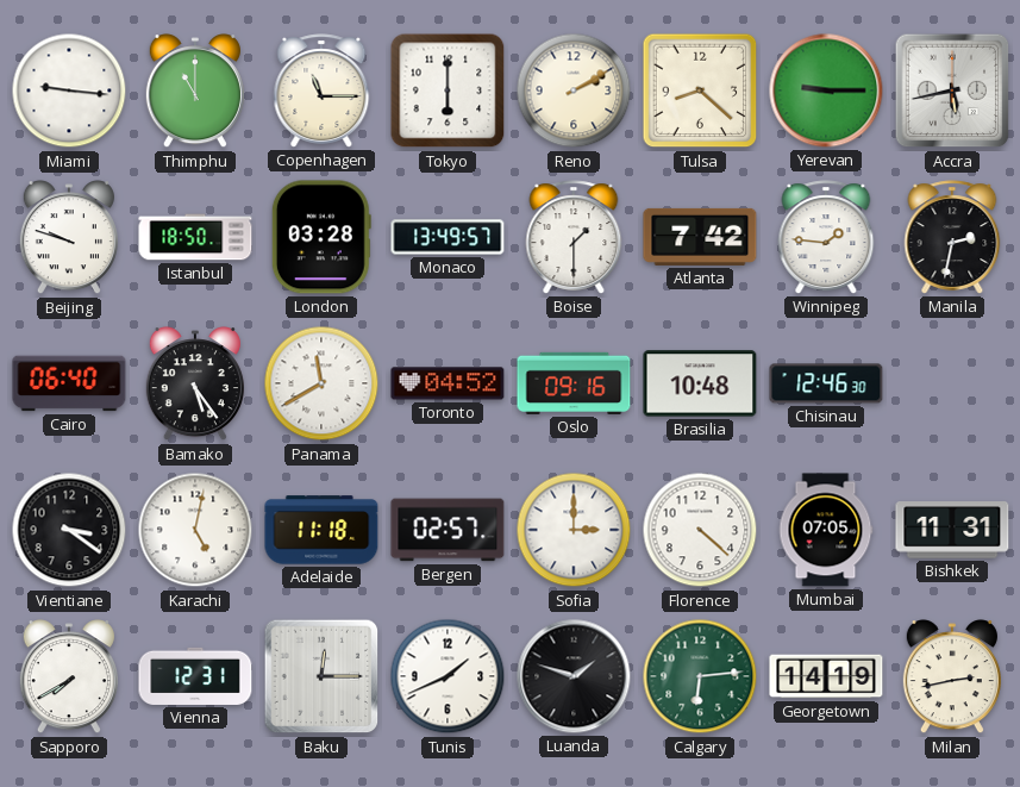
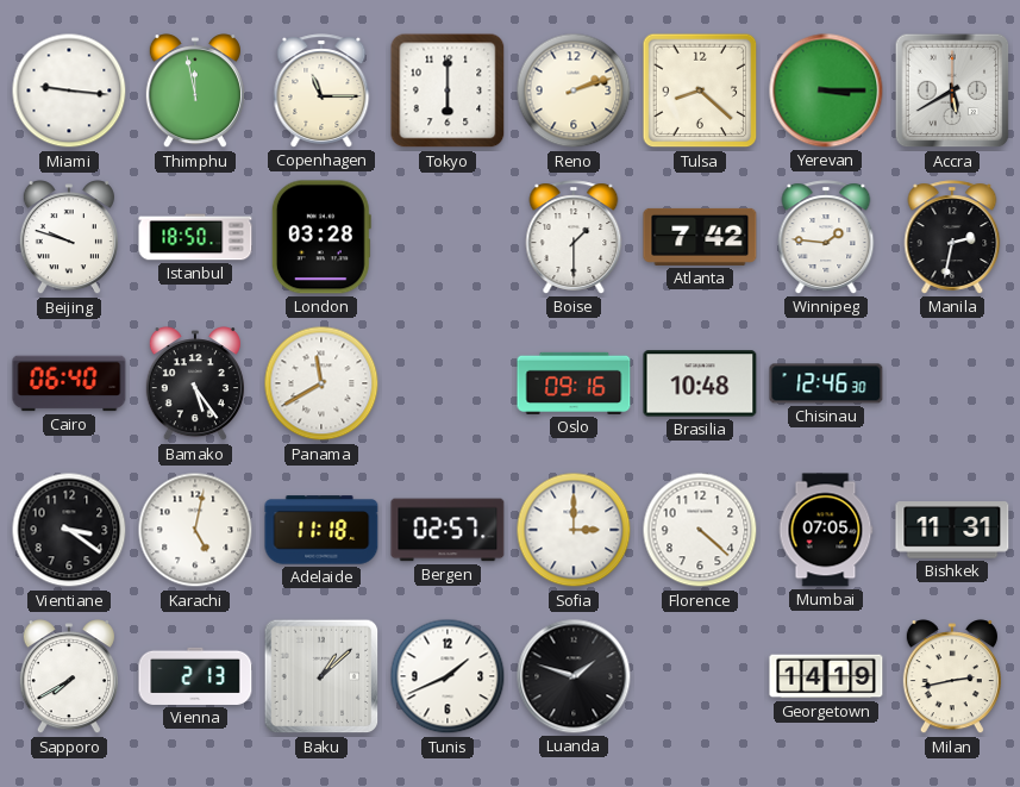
Thimphu: 11:00 -> 11:58 (195, 92)
Reno: 2:10 -> 2:12 (574, 90)
Yerevan: 9:15 -> 3:15 (826, 90)
Accra: 5:43 -> 5:40 (952, 90)
Monaco: 13:49 -> none (448, 237)
Toronto: 04:52 -> none (448, 383)
Vienna: 12:31 -> 2:13 (195, 676)
Baku: 12:15 -> 1:08 (321, 676)
Calgary: 6:14 -> none (700, 676)
